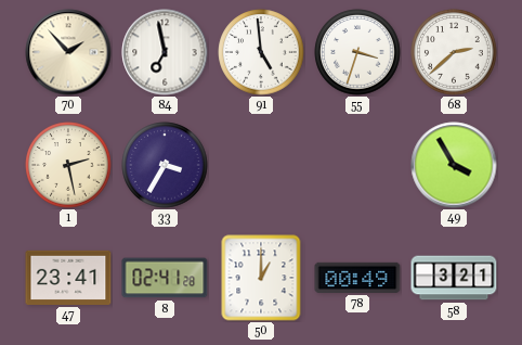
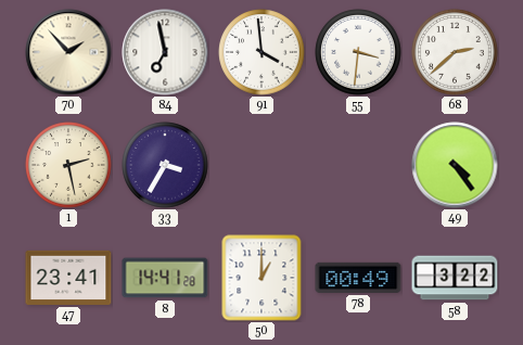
91: 4:59 -> 3:59 (261, 52)
55: 3:33 -> 3:31 (358, 52)
49: 3:55 -> 4:24 (455, 165)
8: 02:41 -> 14:41 (165, 278)
58: 3:21 -> 3:22 (455, 278)
